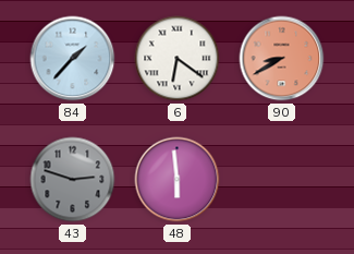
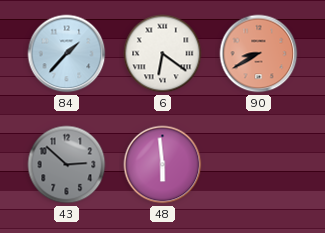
43: 2:48 -> 2:52 (67, 165)
